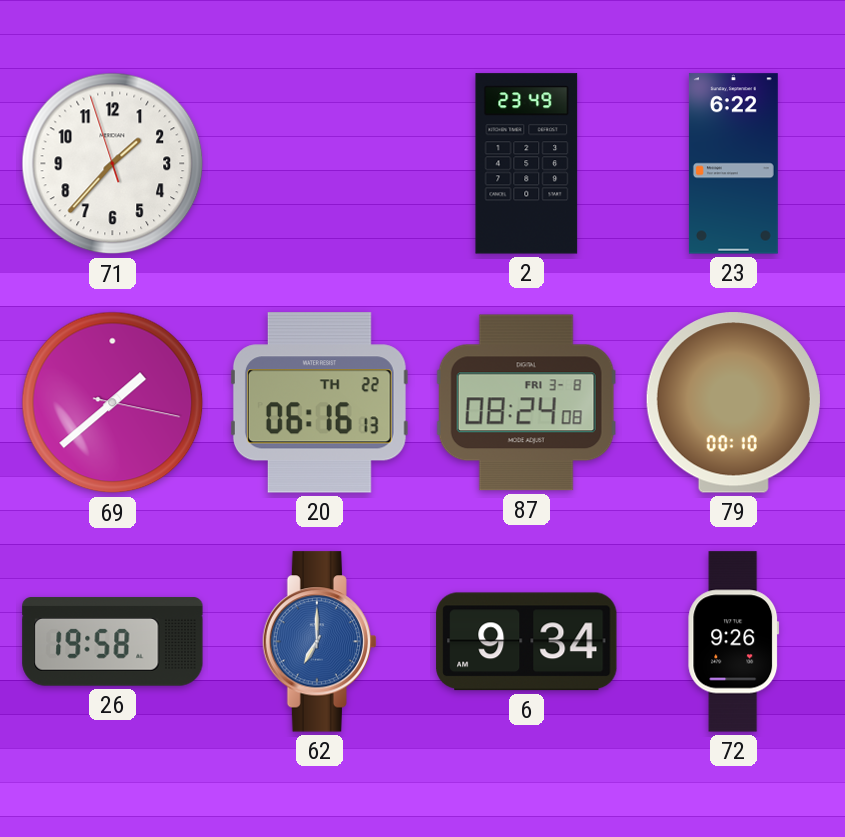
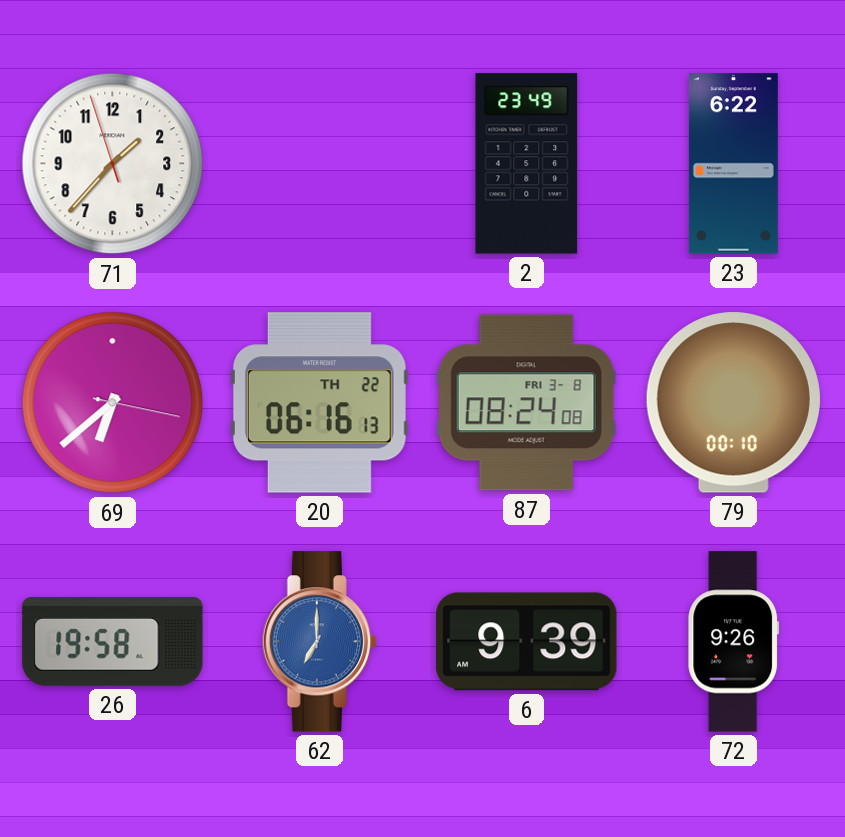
69: 1:38 -> 6:38 (113, 403)
6: 9:34 -> 9:39 (527, 642)
